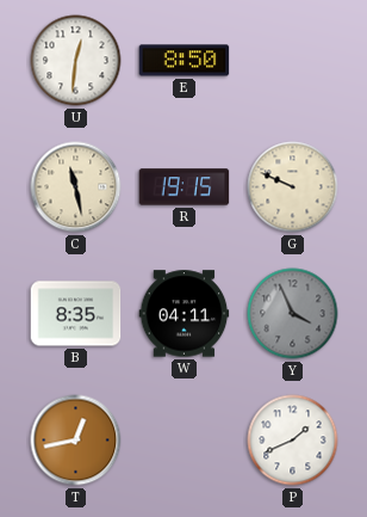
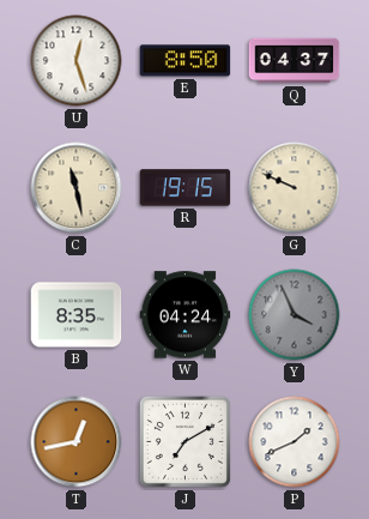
U: 12:31 -> 12:27 (77, 61)
Q: none -> 04:37 (295, 61)
W: 04:11 -> 04:24 (186, 315)
J: none -> 7:10 (184, 441)
